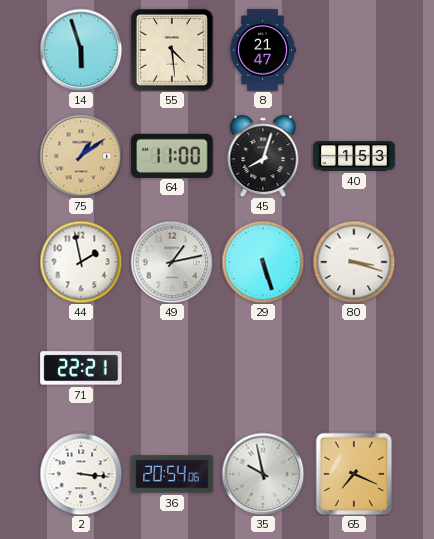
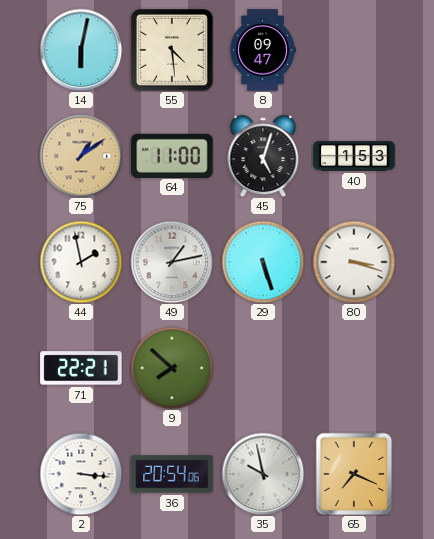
14: 5:57 -> 6:02 (81, 50)
8: 21:47 -> 09:47 (263, 50)
45: 8:03 -> 5:03 (263, 156)
9: none -> 7:52 (172, 368)
